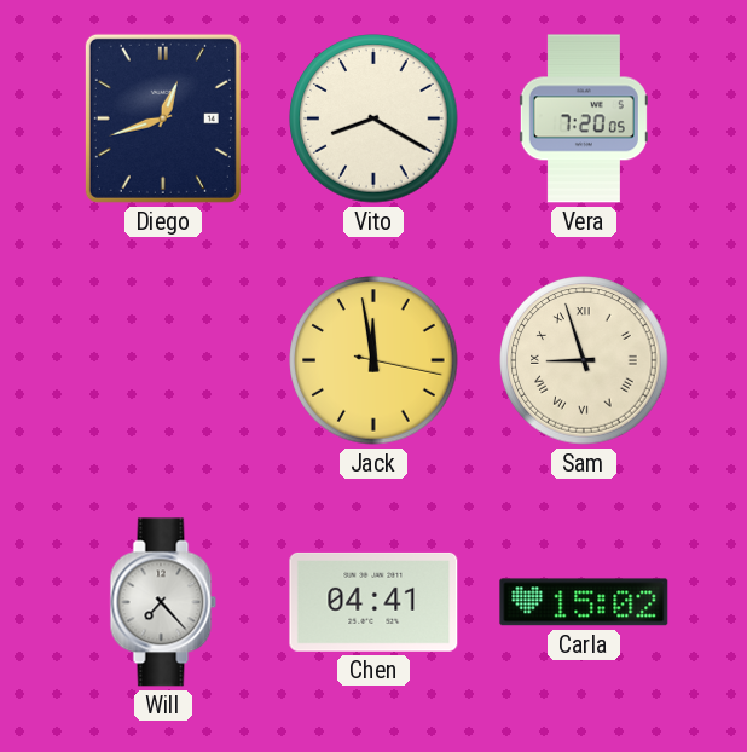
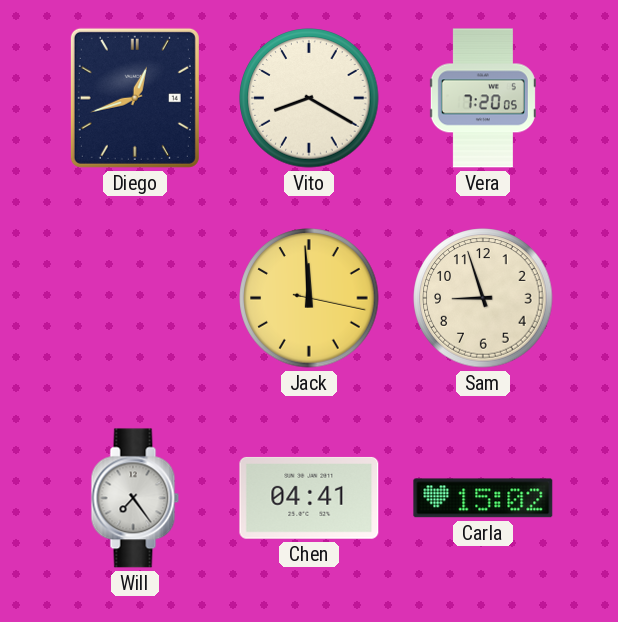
Jack: 11:58 -> 11:59 (309, 298)
Sam numerals: Roman -> Arabic (483, 298)
Will: 7:23 -> 7:24 (135, 498)
